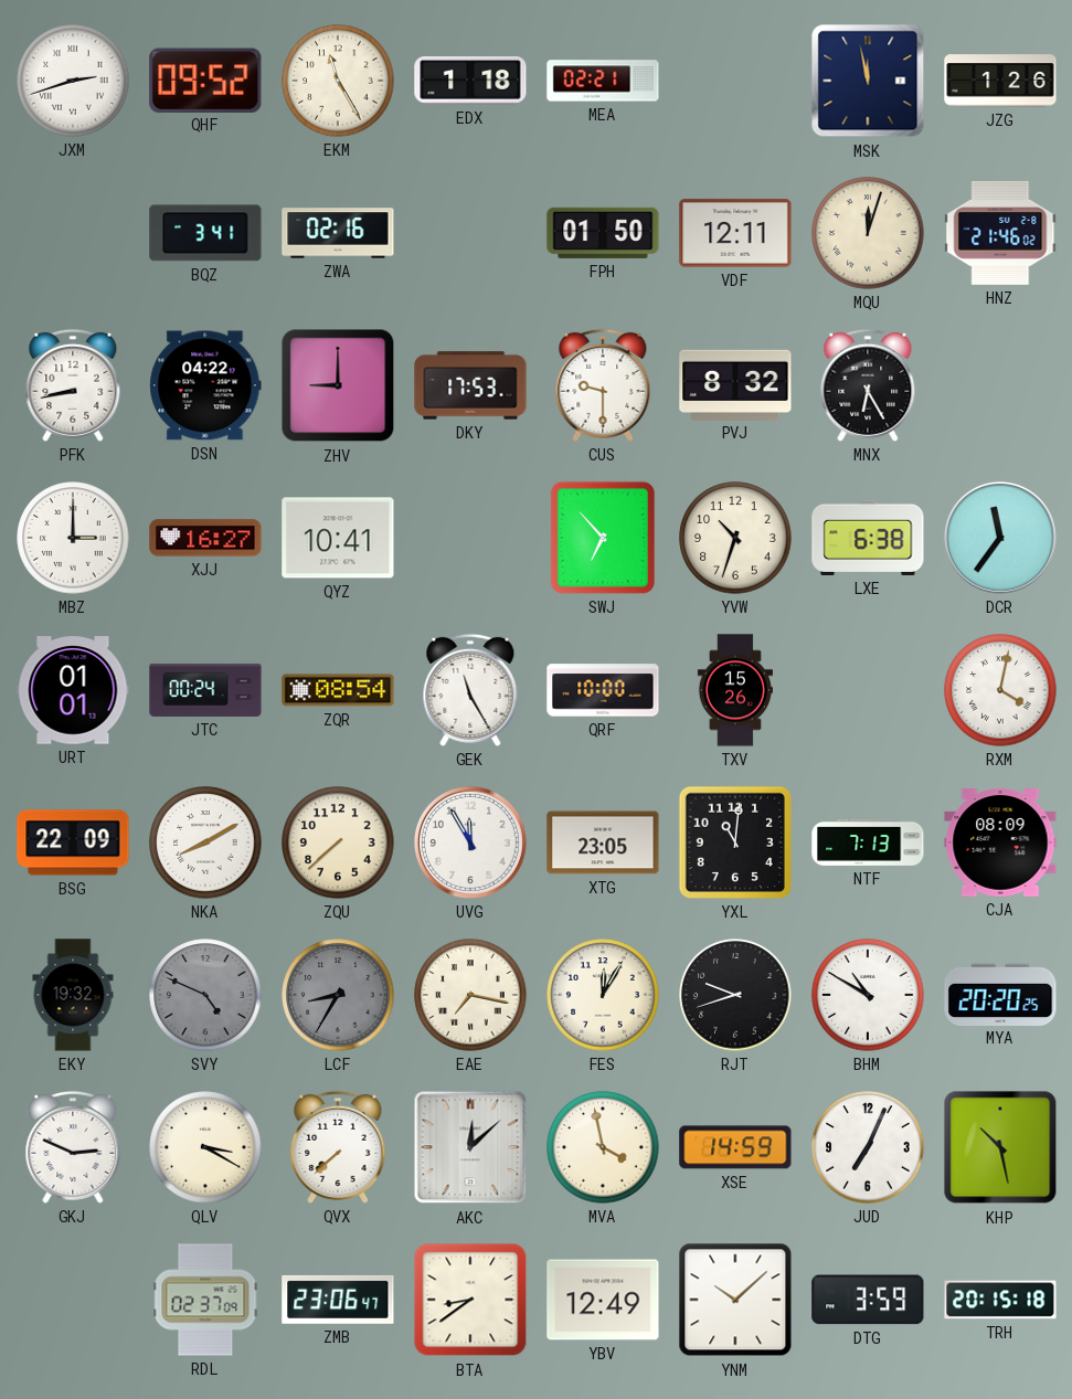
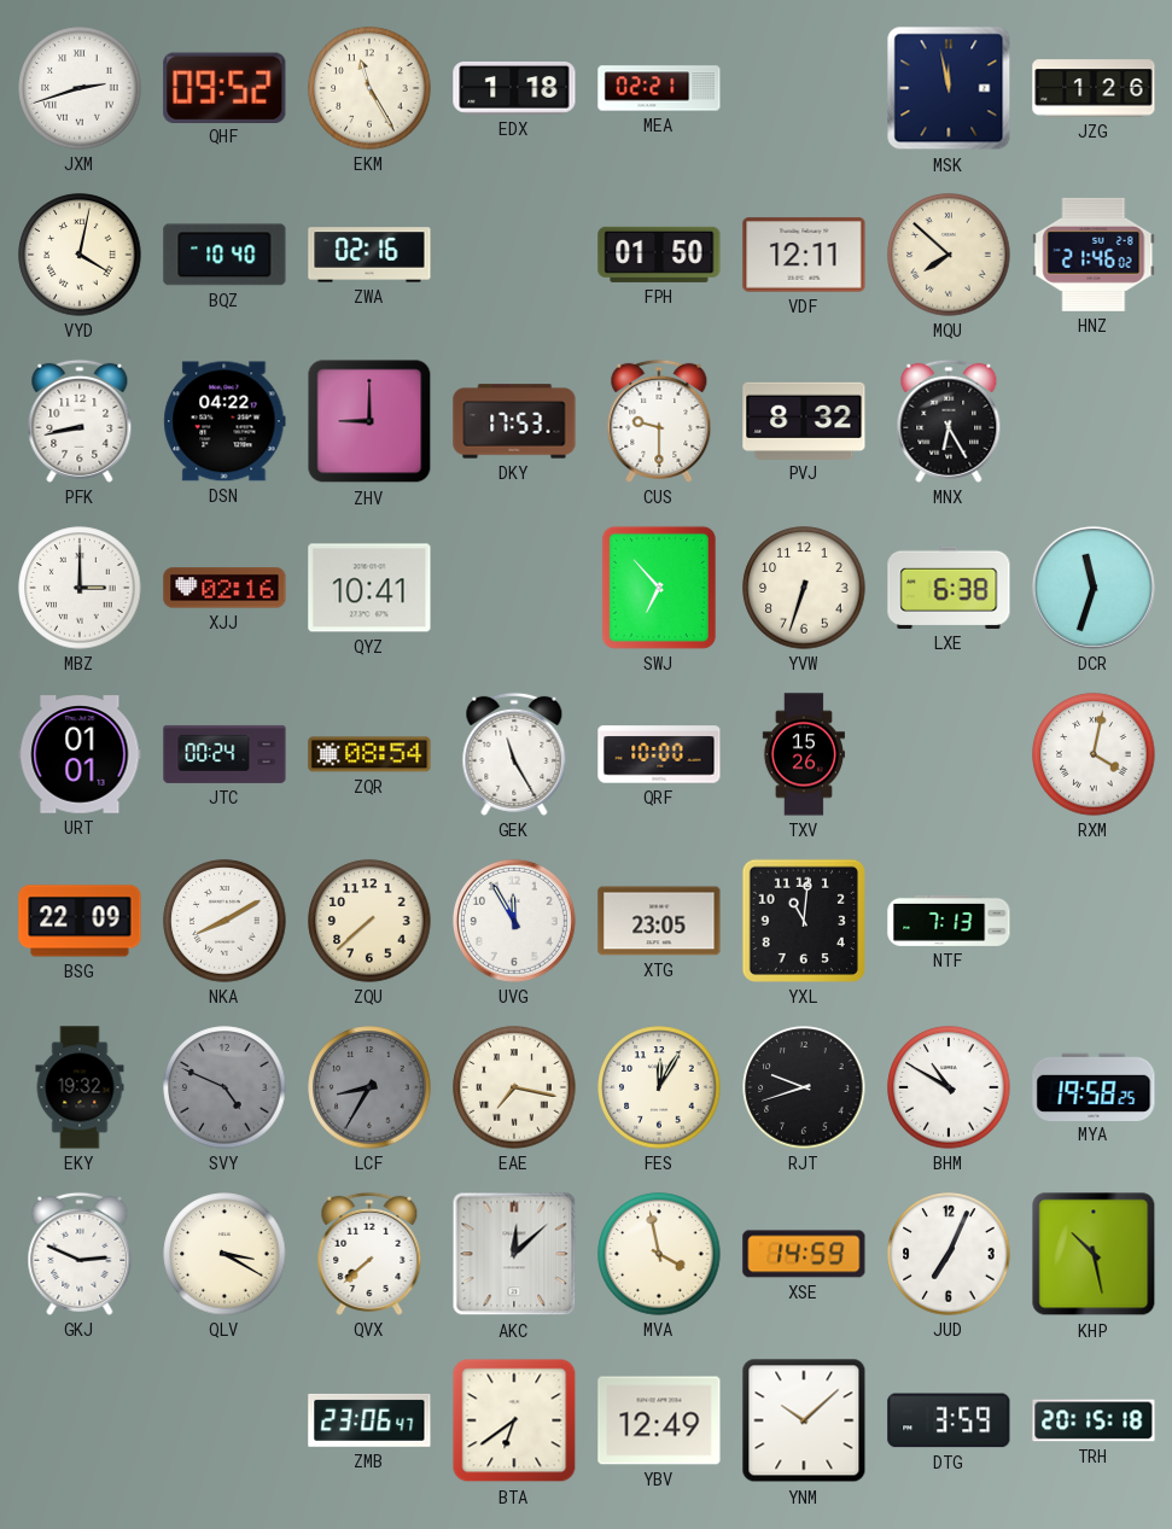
VYD: none -> 4:02 (80, 255)
BQZ: 3:41 -> 10:40 (225, 255)
MQU: 12:03 -> 7:52 (949, 255)
XJJ: 16:27 -> 02:16 (225, 588)
YVW: 10:33 -> 6:33 (804, 588)
DCR: 11:36 -> 11:33 (1094, 588)
CJA: 08:09 -> none (1000, 842)
MYA: 20:20 -> 19:58 (1094, 1086)
RDL: 02:37 -> none (205, 1300)
BTA: 8:39 -> 6:39 (514, 1420)
